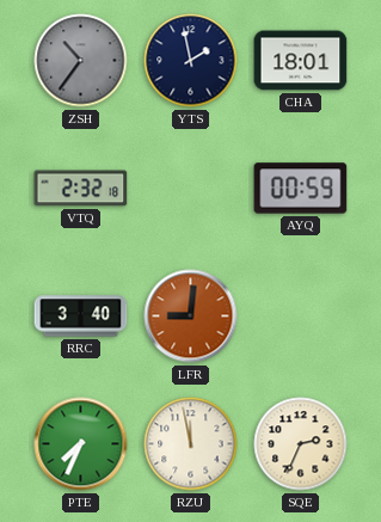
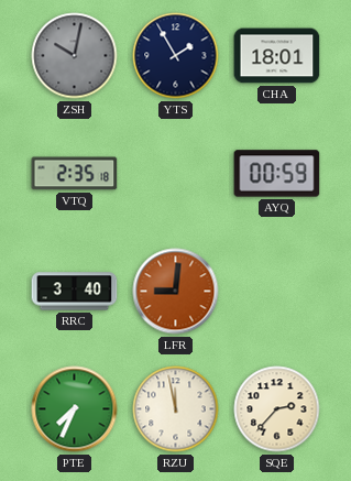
ZSH: 10:36 -> 10:02 (75, 56)
YTS: 1:58 -> 1:55 (176, 56)
VTQ: 2:32 -> 2:35 (75, 174)
SQE: 2:34 -> 2:37 (277, 409)
